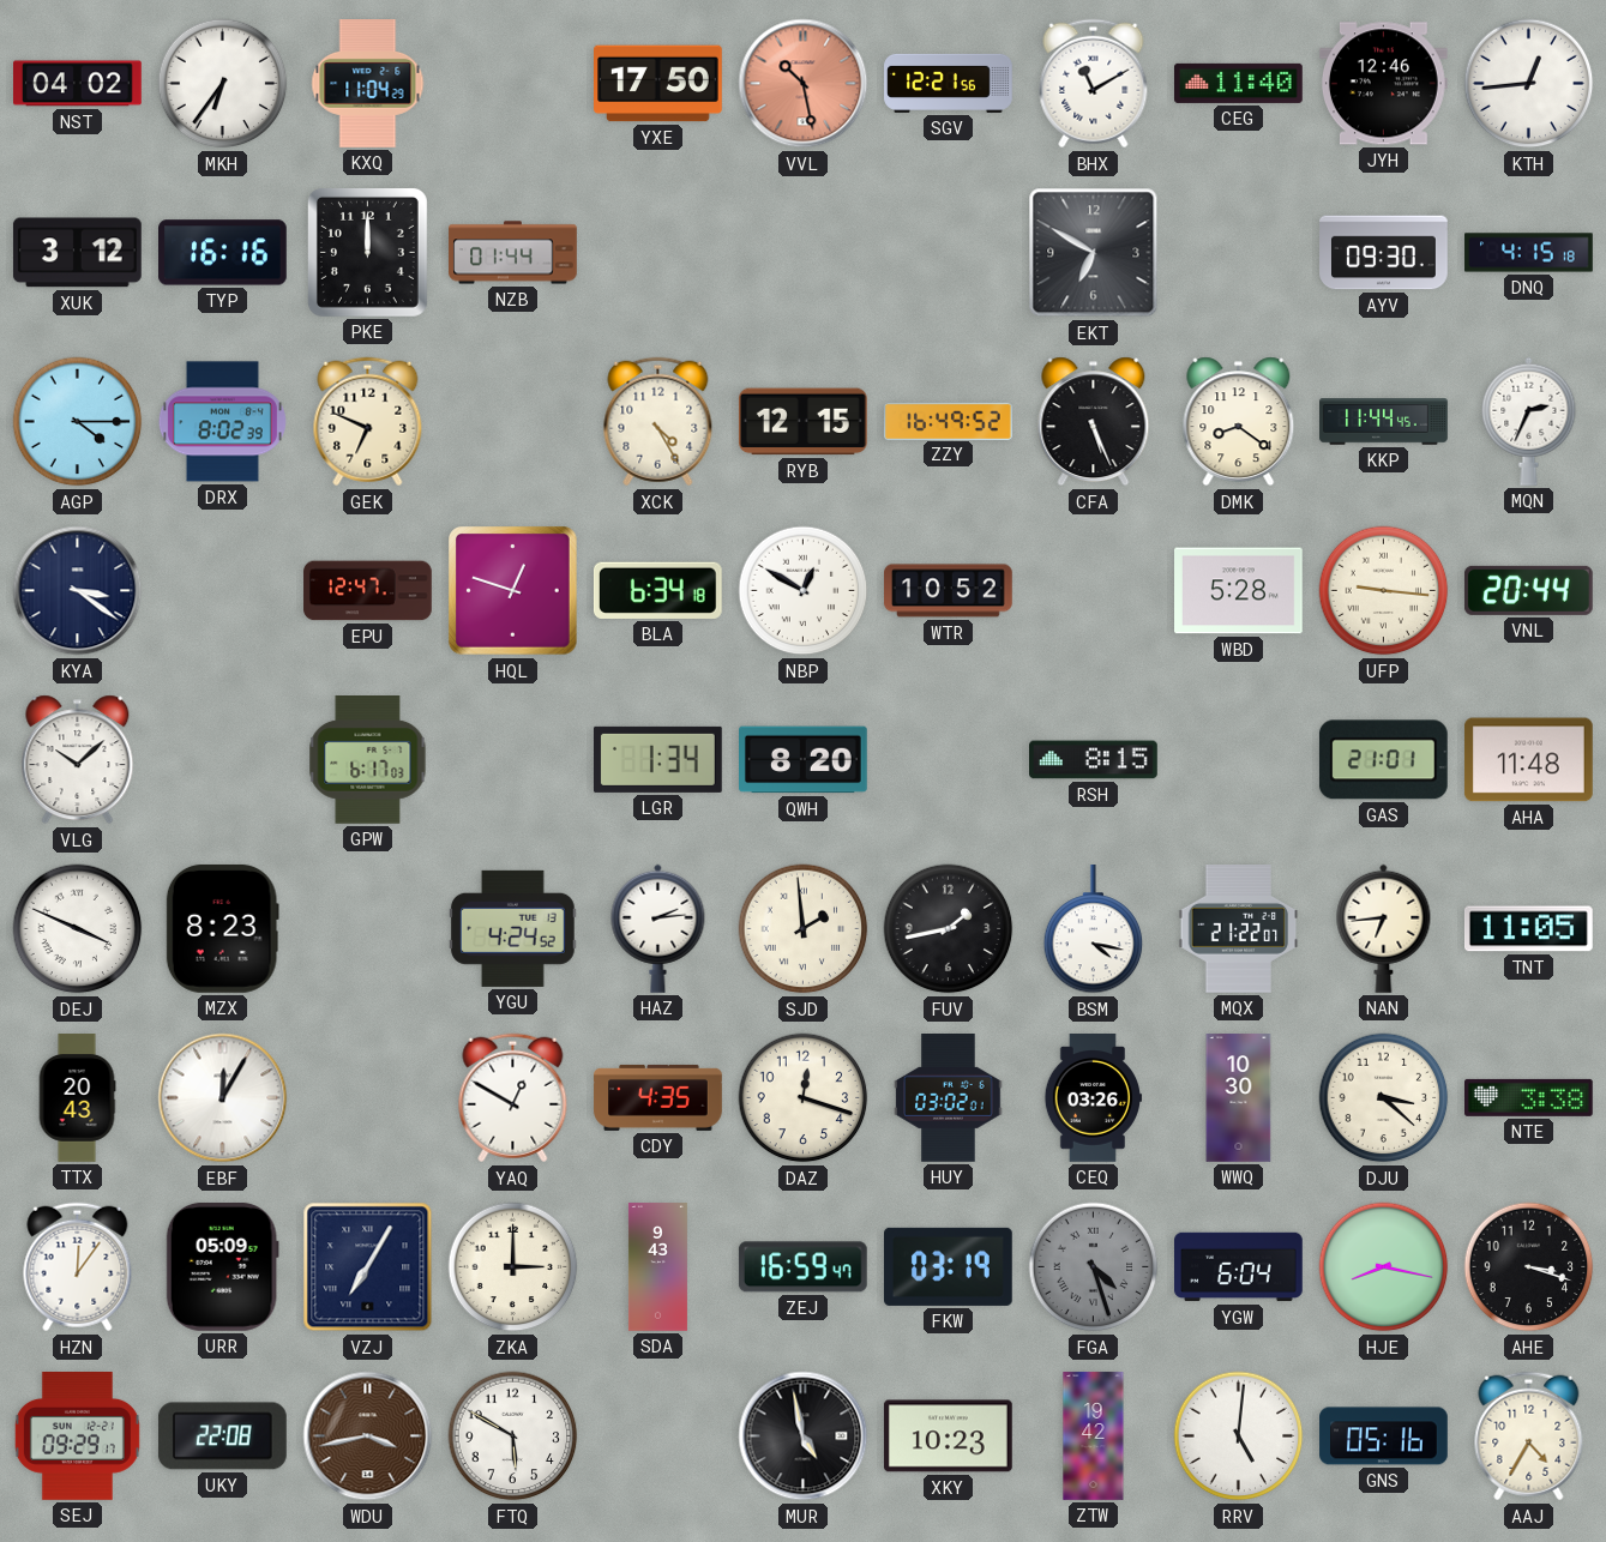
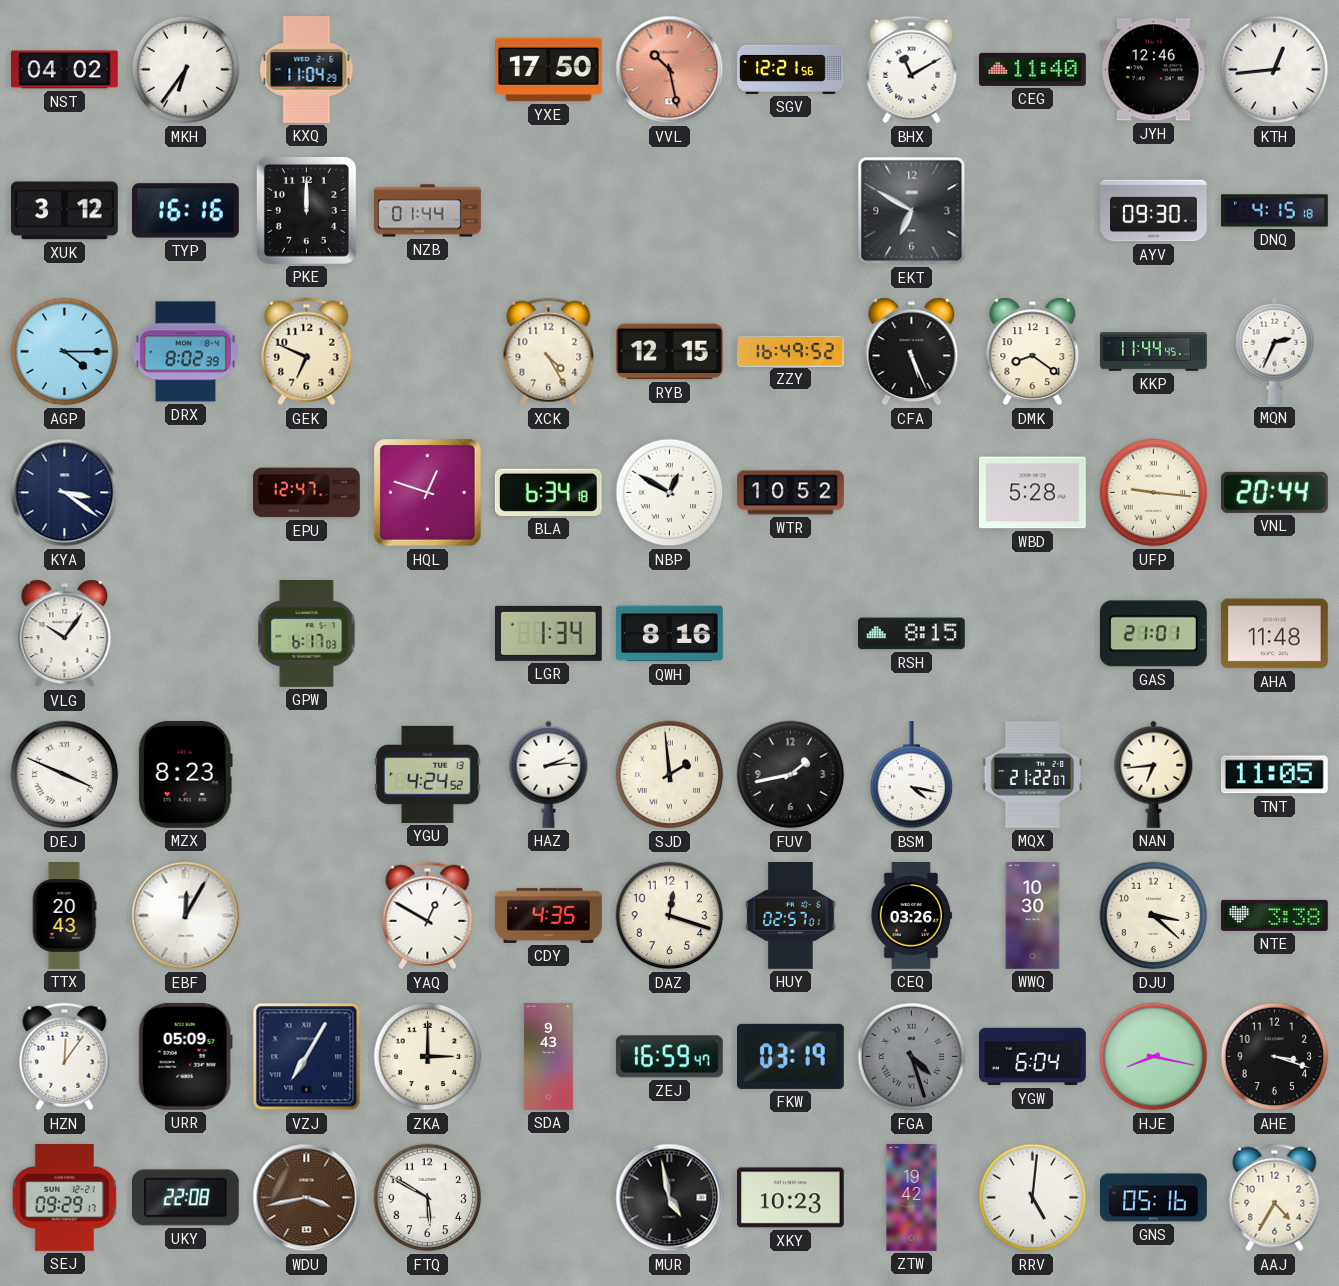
VLG: 10:08 -> 10:06 (65, 634)
QWH: 8:20 -> 8:16 (670, 634)
HUY: 03:02 -> 02:57 (791, 916)
